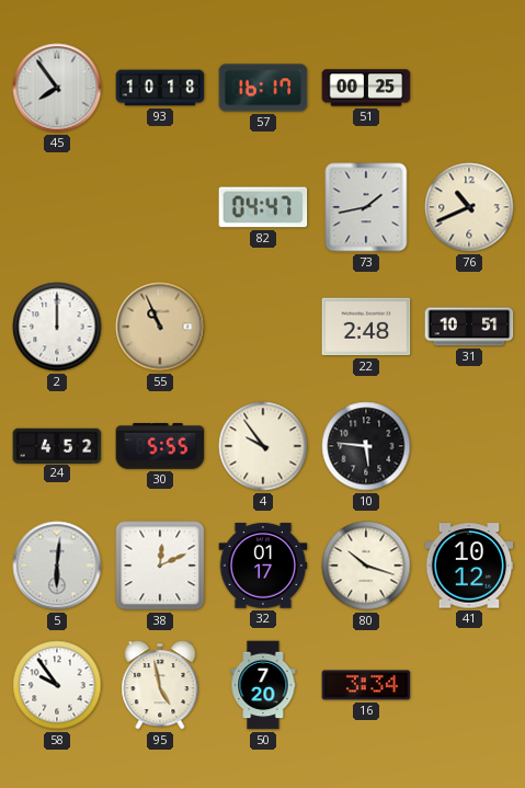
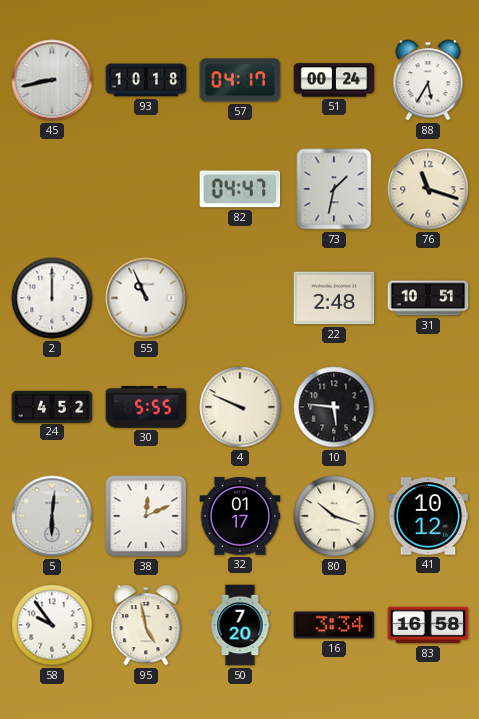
45: 7:54 -> 8:43 (52, 80)
57: 16:17 -> 04:17 (240, 80)
51: 00:25 -> 00:24 (334, 80)
88: none -> 5:35 (428, 80)
73: 1:43 -> 1:32 (334, 189)
76: 10:41 -> 11:18 (428, 189)
55 dial: champagne -> white (146, 298)
4: 9:54 -> 9:49 (240, 407)
83: none -> 16:58 (428, 625)
